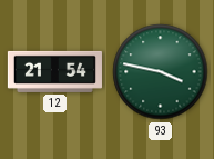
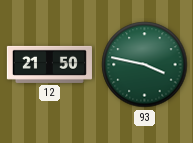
12: 21:54 -> 21:50 (49, 64)
